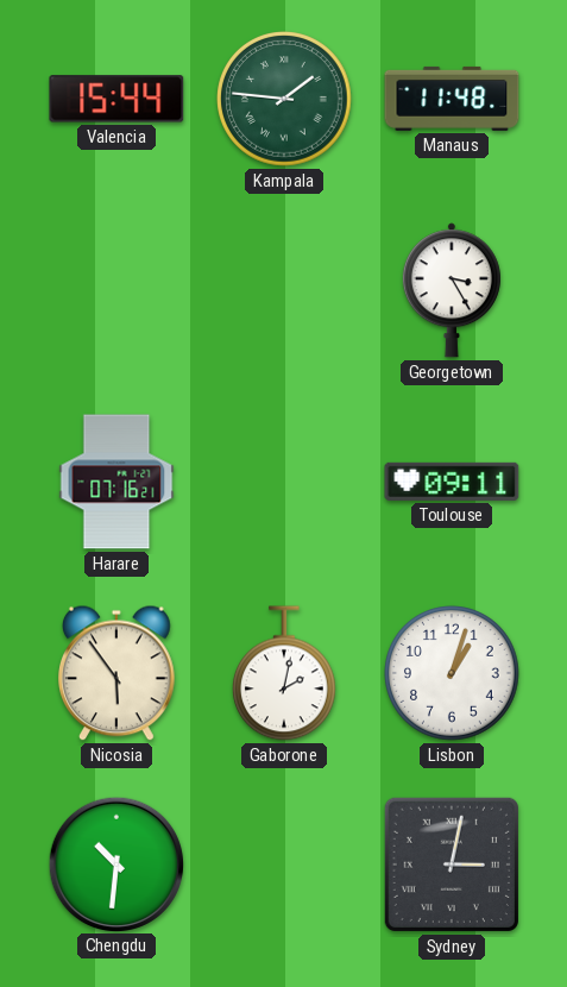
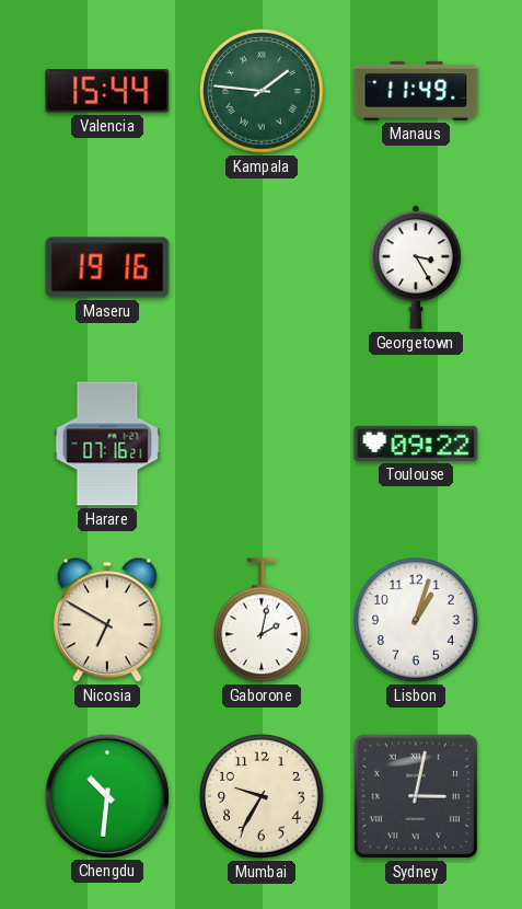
Manaus: 11:48 -> 11:49 (416, 91)
Maseru: none -> 19:16 (107, 267)
Toulouse: 09:11 -> 09:22 (416, 444)
Nicosia: 5:54 -> 6:50 (108, 620)
Mumbai: none -> 9:35 (263, 797)
